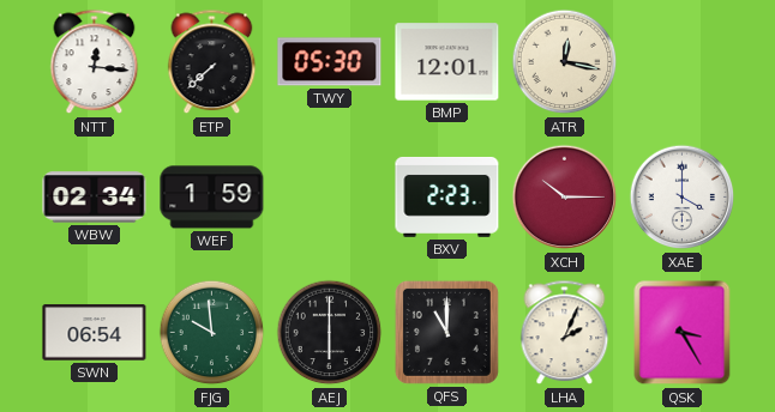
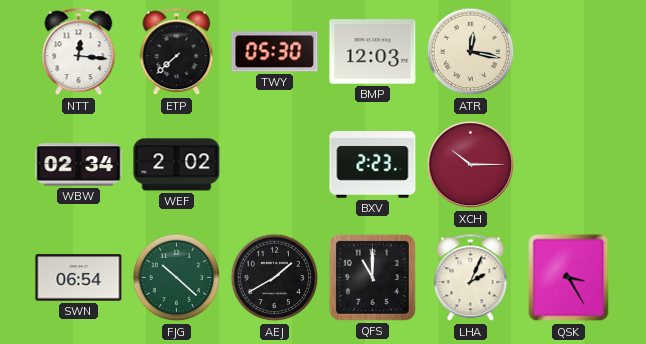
BMP: 12:01 -> 12:03 (373, 52)
WEF: 1:59 -> 2:02 (177, 165)
XAE: 4:00 -> none (683, 198)
FJG: 9:59 -> 10:22 (177, 278)
AEJ: 6:00 -> 1:40 (275, 278)
